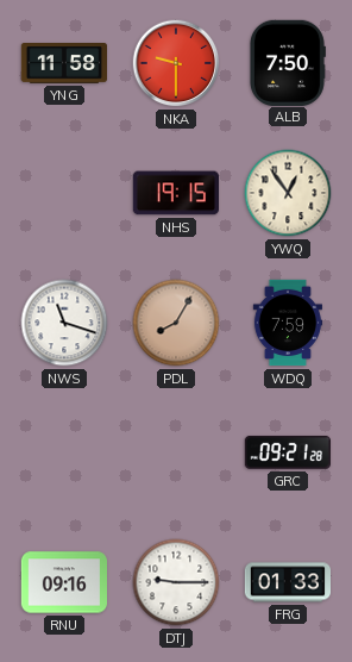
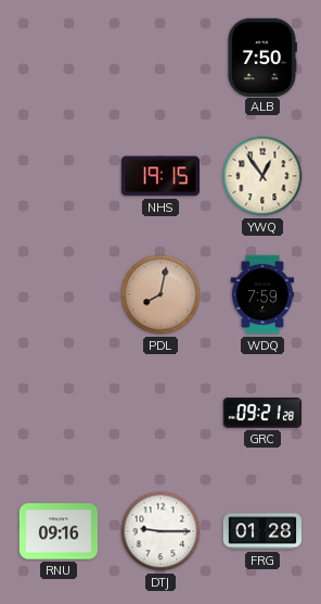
YNG: 11:58 -> none (64, 64)
NKA: 9:30 -> none (176, 63)
NWS: 11:18 -> none (64, 323)
PDL: 8:05 -> 8:02 (160, 294)
FRG: 01:33 -> 01:28 (261, 531)
